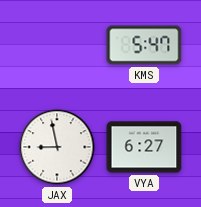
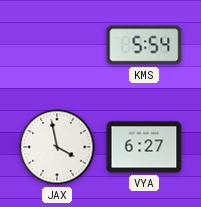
KMS: 5:47 -> 5:54 (144, 45)
JAX: 8:58 -> 3:58 (57, 147)
